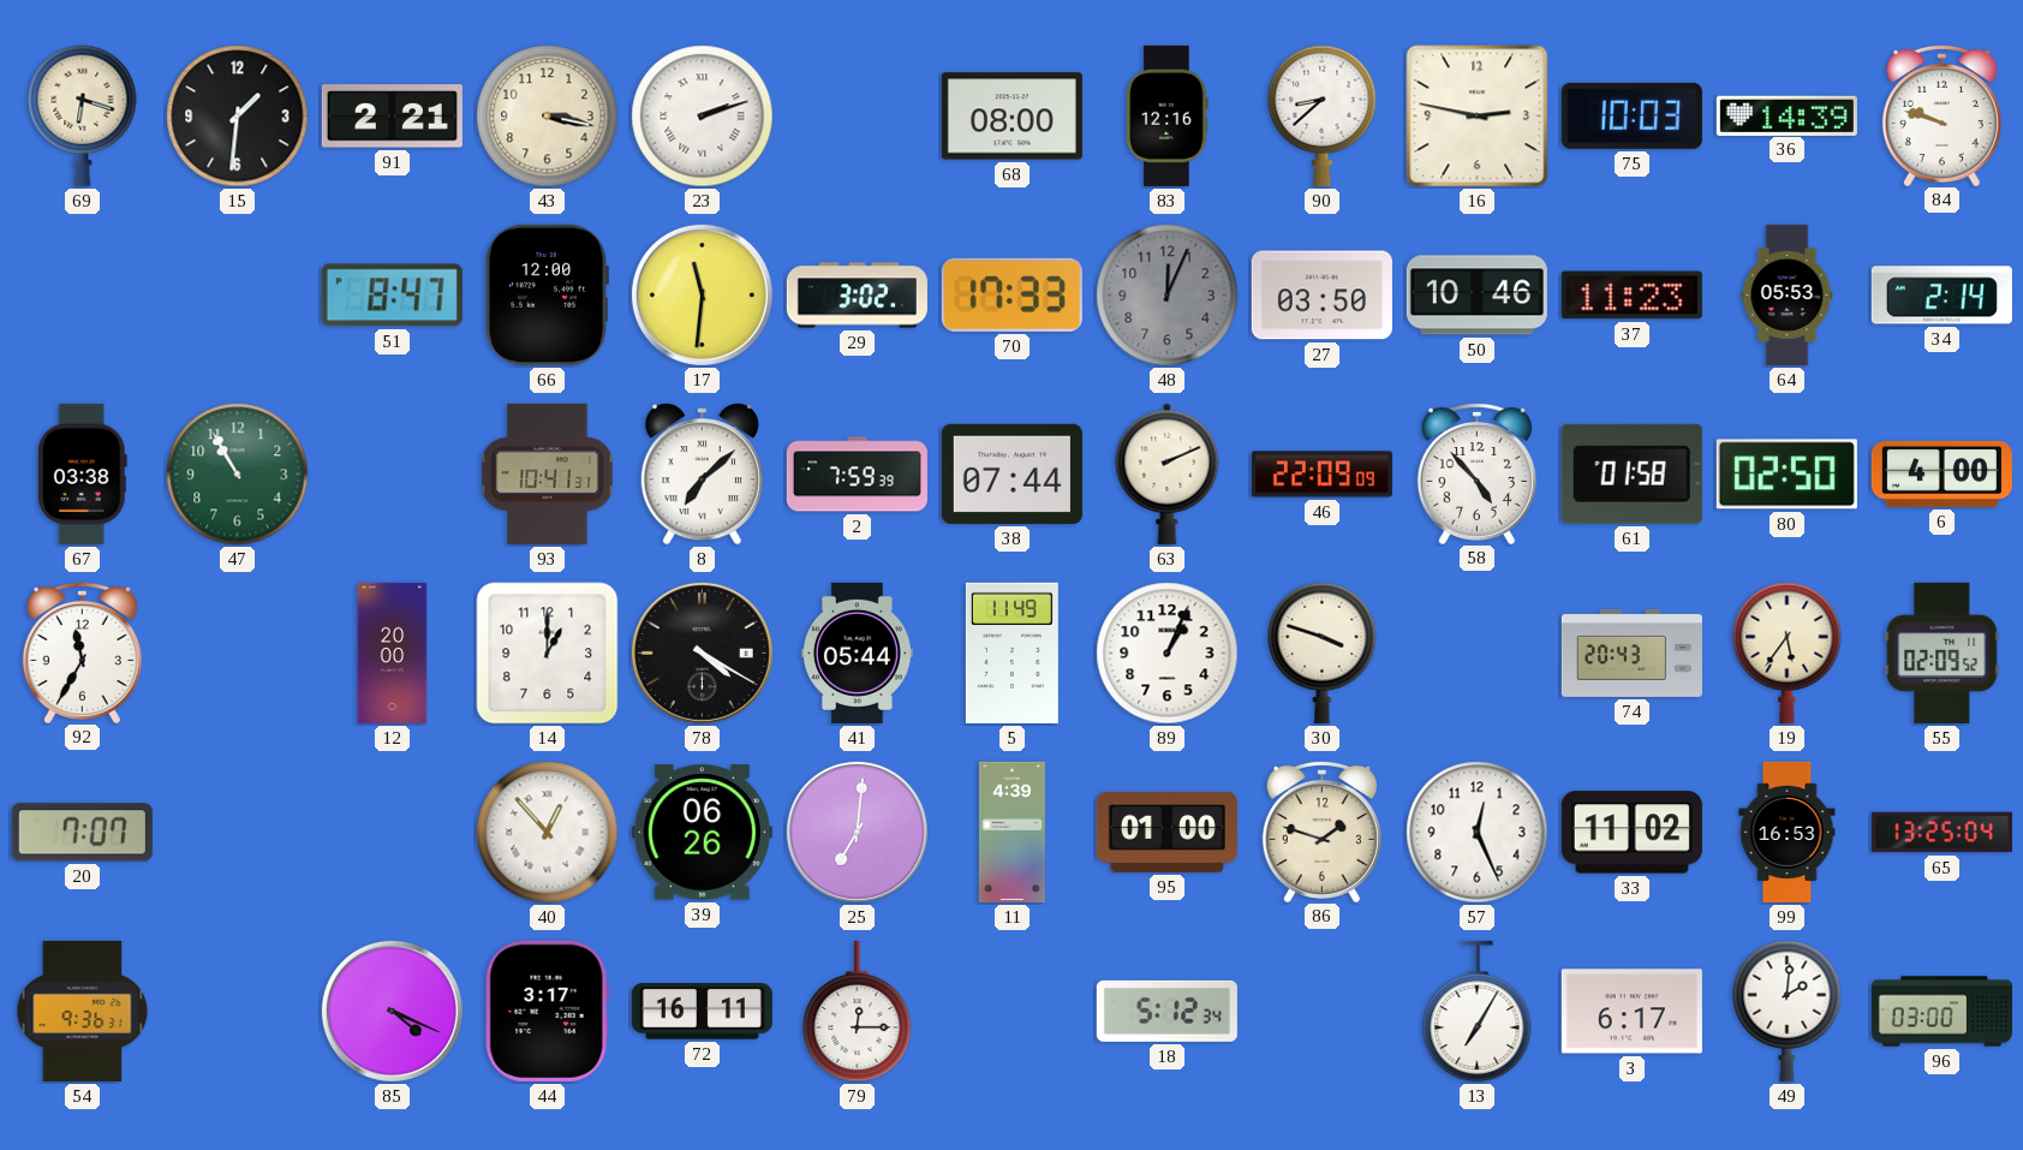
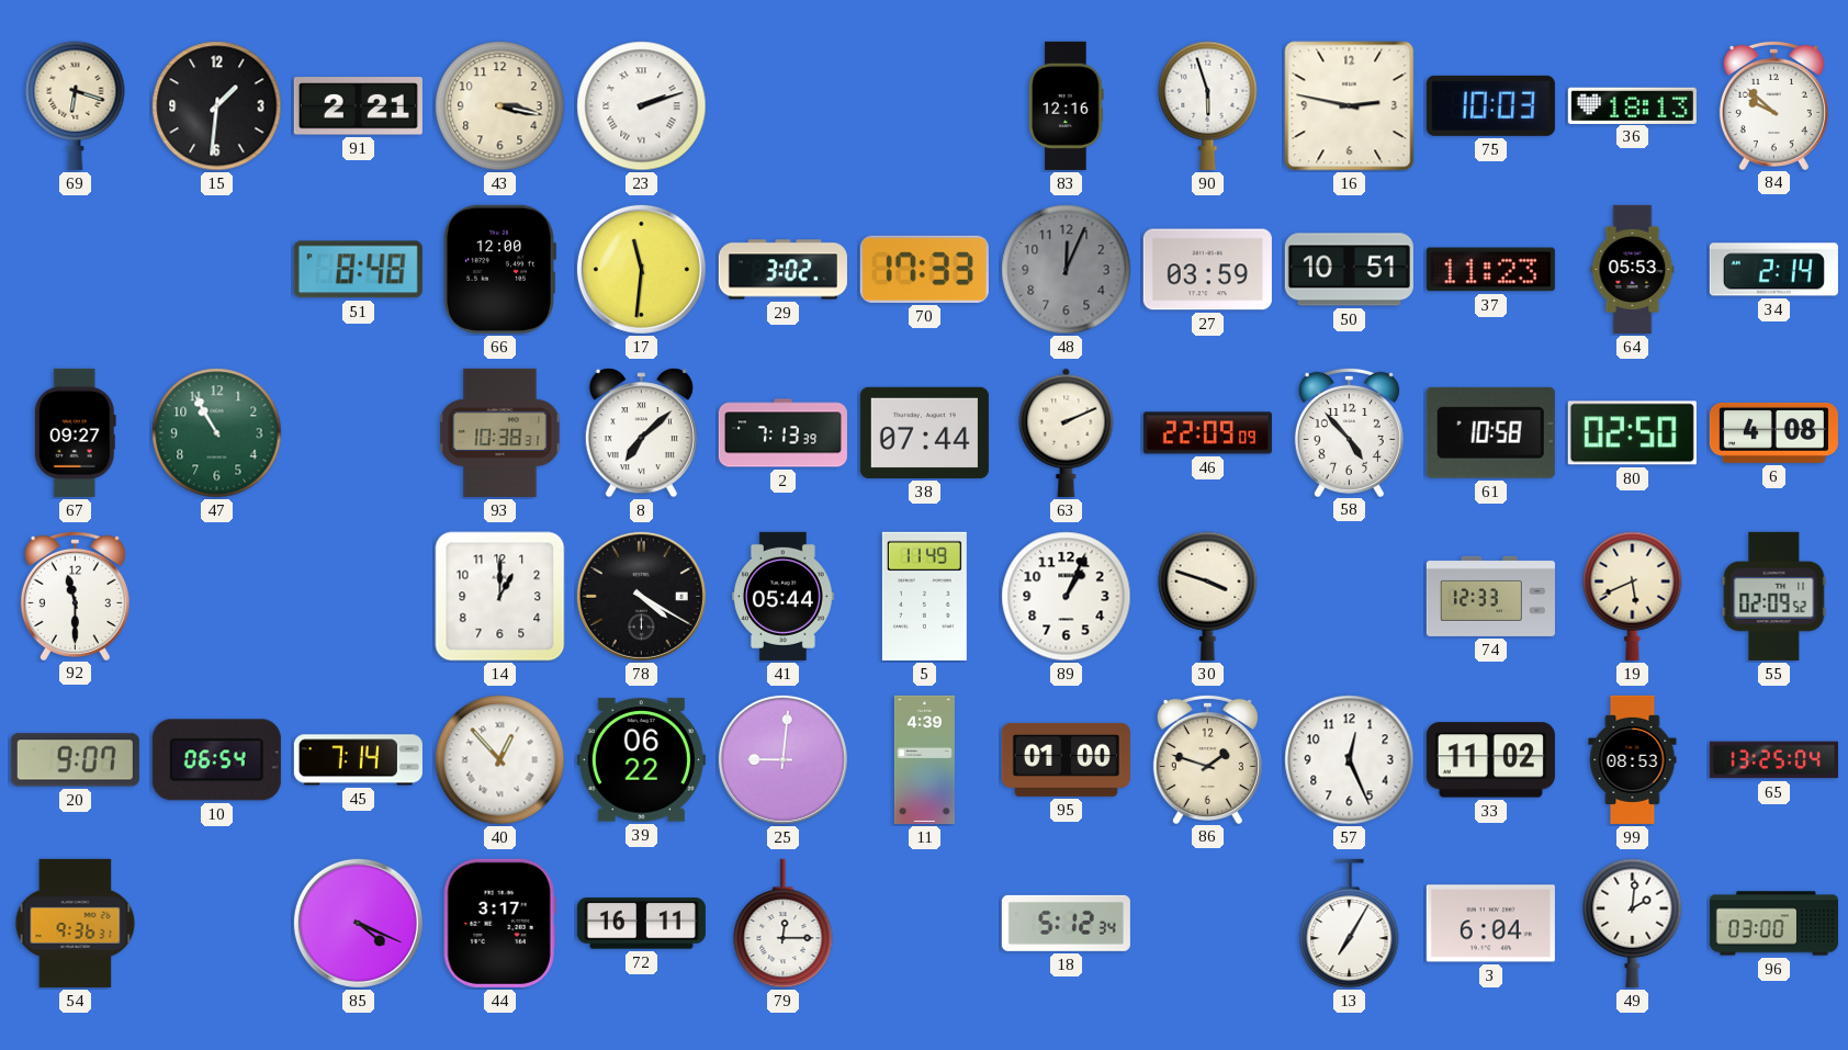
68: 08:00 -> none (1011, 117)
90: 8:38 -> 5:57 (1208, 105)
36: 14:39 -> 18:13 (1632, 105)
84: 9:48 -> 9:52 (1773, 104)
51: 8:47 -> 8:48 (358, 270)
27: 03:50 -> 03:59 (1207, 270)
50: 10:46 -> 10:51 (1349, 270)
67: 03:38 -> 09:27 (75, 432)
93: 10:41 -> 10:38 (500, 432)
2: 7:59 -> 7:13 (782, 433)
61: 01:58 -> 10:58 (1490, 432)
6: 4:00 -> 4:08 (1773, 432)
92: 11:35 -> 11:30 (75, 595)
12: 20:00 -> none (393, 653)
74: 20:43 -> 12:33 (1490, 596)
19: 5:36 -> 5:41 (1633, 596)
20: 7:07 -> 9:07 (75, 760)
10: none -> 06:54 (216, 760)
45: none -> 7:14 (358, 760)
39: 06:26 -> 06:22 (641, 760)
25: 7:01 -> 9:01 (782, 759)
99: 16:53 -> 08:53 (1633, 759)
3: 6:17 -> 6:04 (1490, 924)
